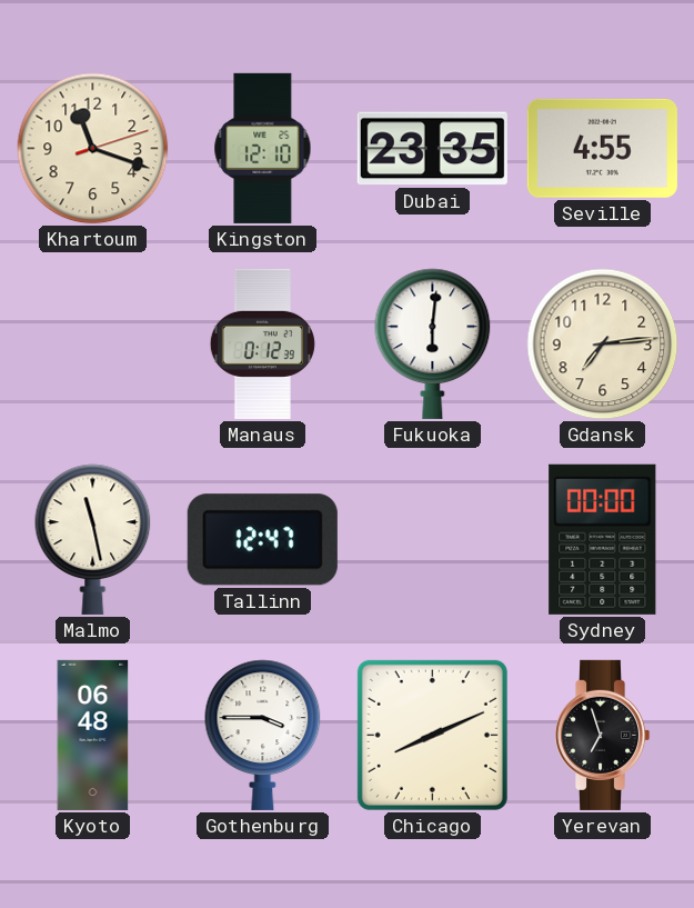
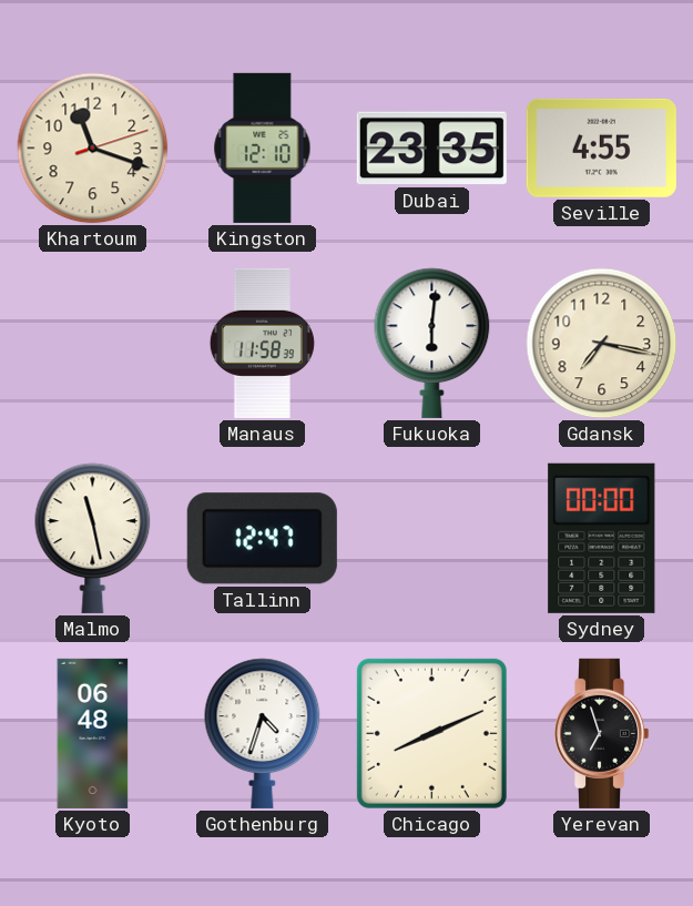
Manaus: 0:12 -> 11:58 (262, 343)
Gdansk: 7:14 -> 7:17 (602, 344)
Gothenburg: 3:45 -> 4:33 (263, 733)
